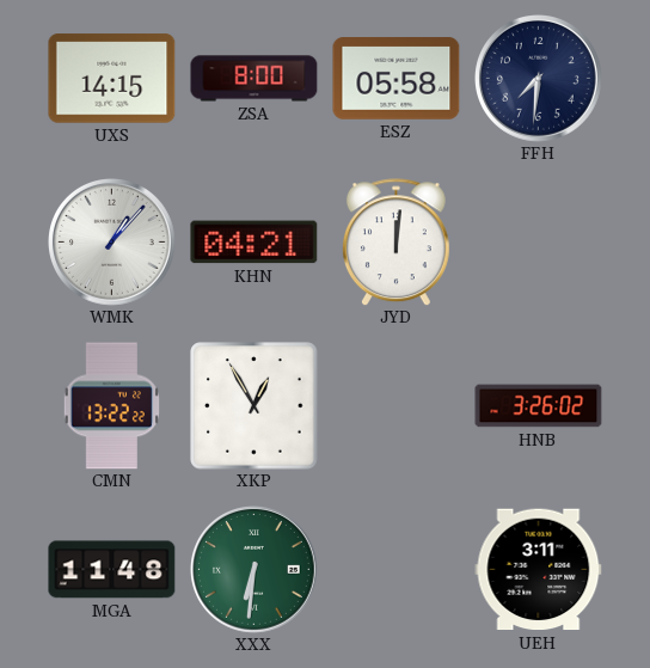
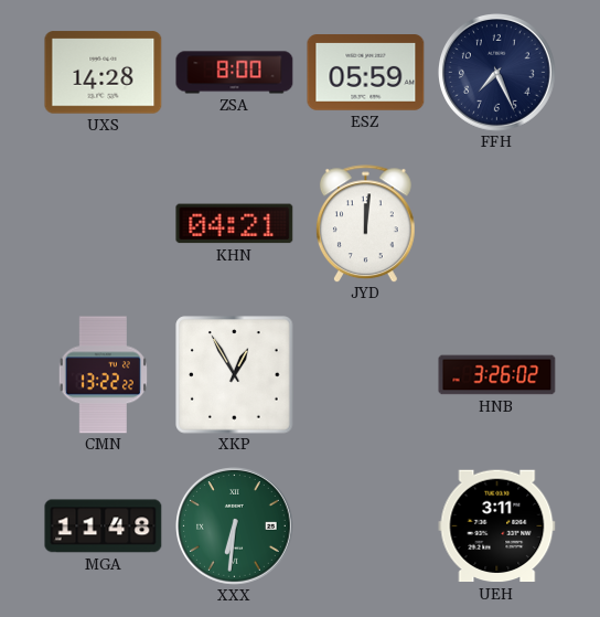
UXS: 14:15 -> 14:28 (104, 73)
ESZ: 05:58 -> 05:59 (366, 73)
FFH: 7:31 -> 7:26 (497, 73)
WMK: 1:07 -> none (112, 243)
